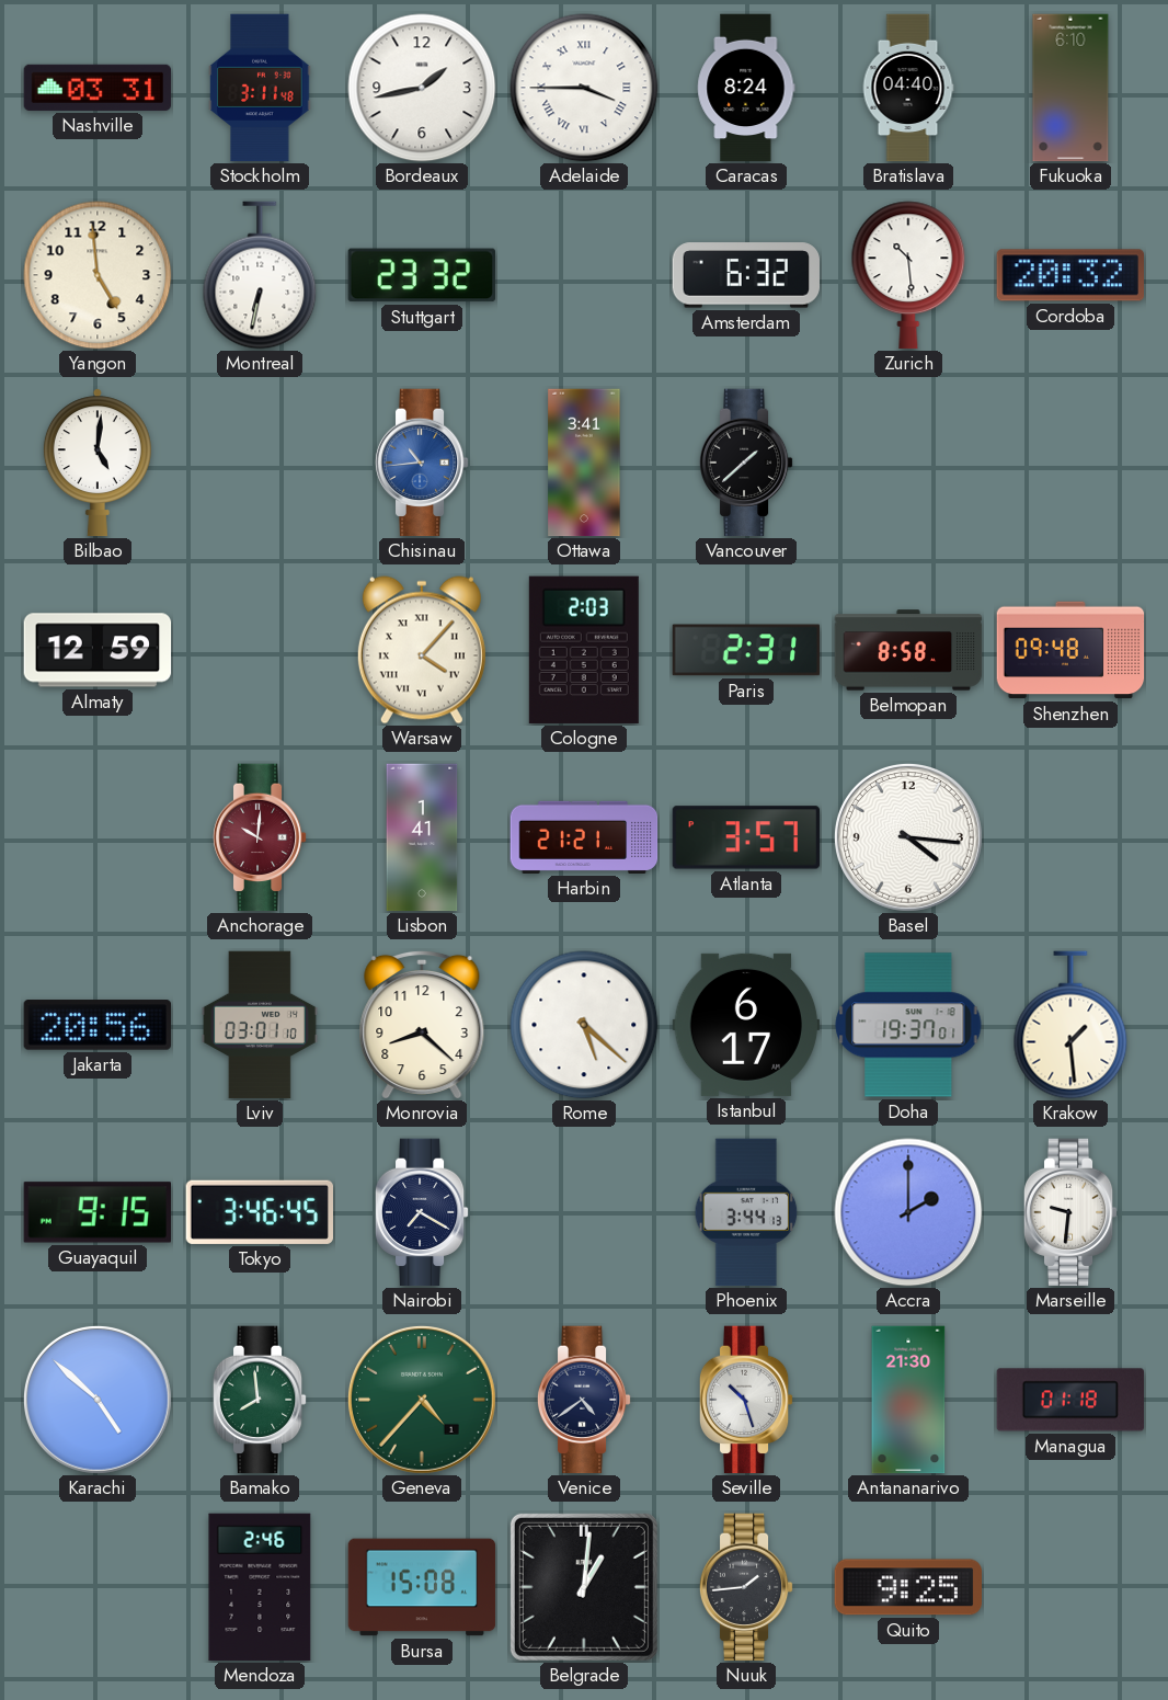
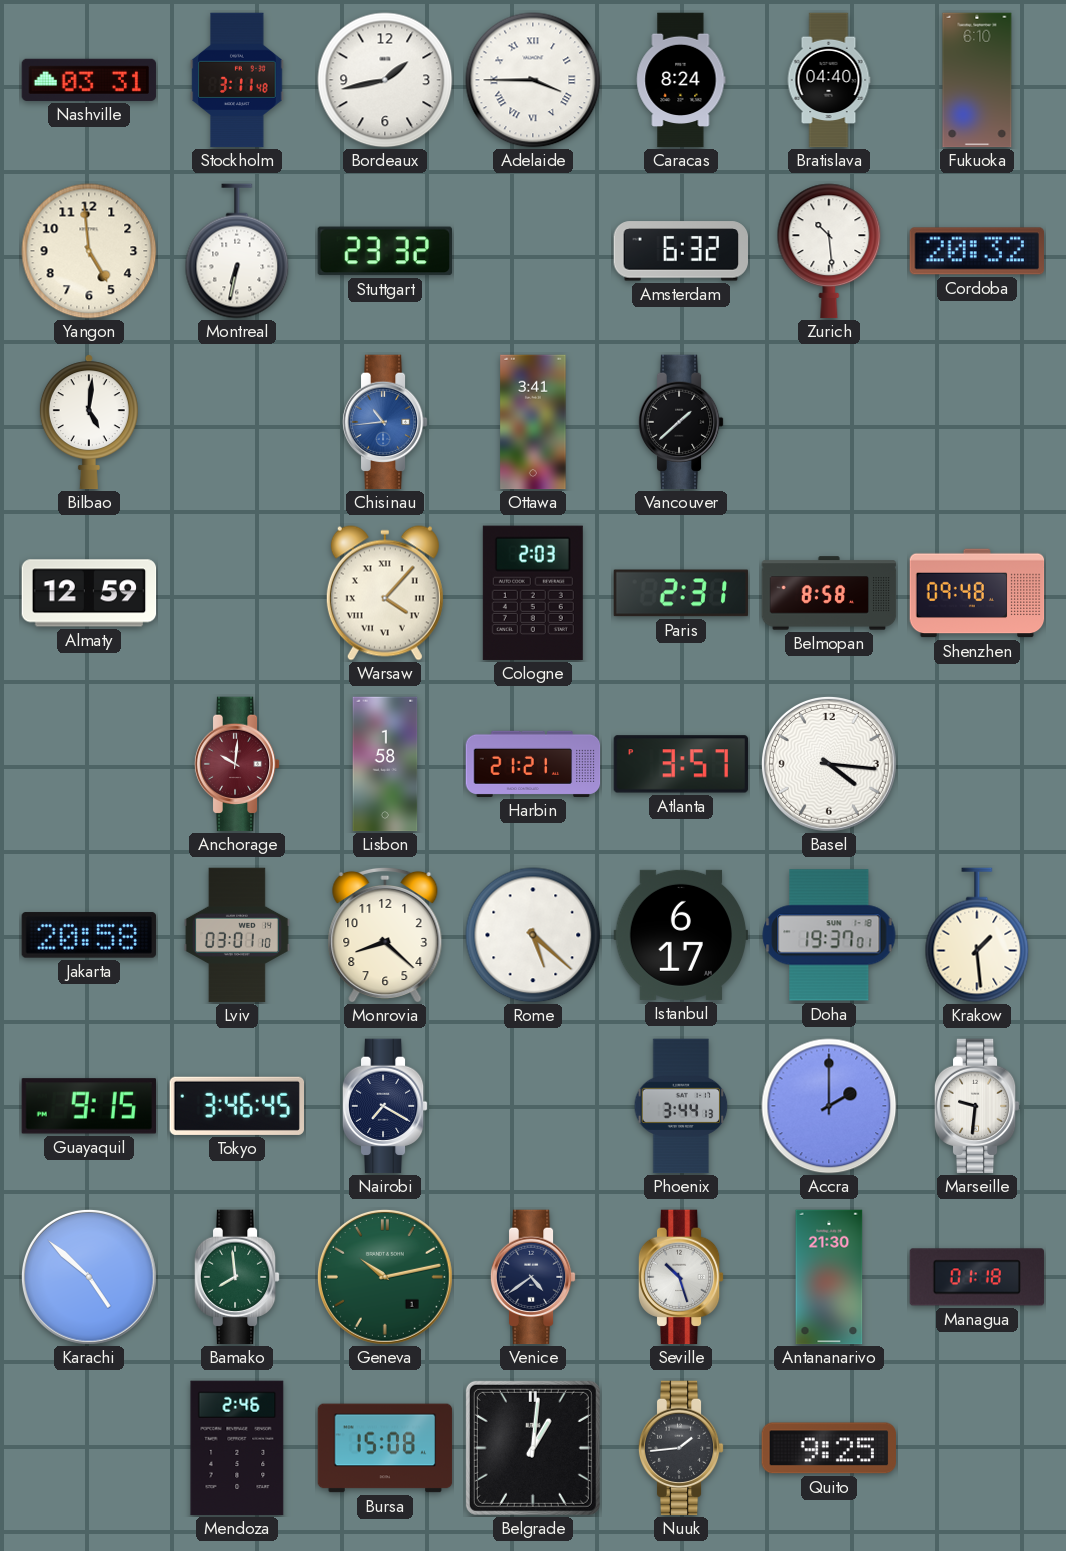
Lisbon: 1:41 -> 1:58 (385, 764)
Jakarta: 20:56 -> 20:58 (89, 935)
Geneva: 4:37 -> 10:13 (385, 1277)
